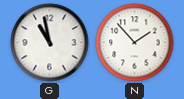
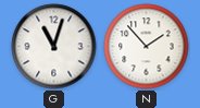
G: 10:58 -> 11:03 (54, 47)
